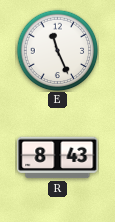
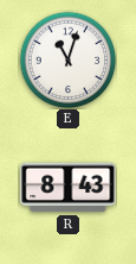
E: 11:26 -> 11:03 (67, 59)
